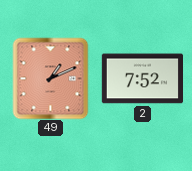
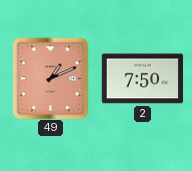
2: 7:52 -> 7:50 (142, 79)
